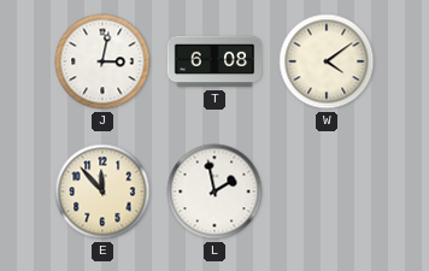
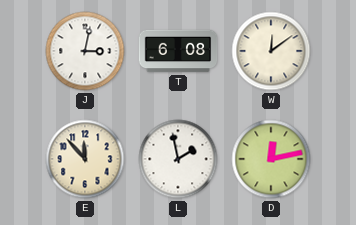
W: 4:09 -> 12:09 (271, 51)
D: none -> 12:13 (271, 159)
